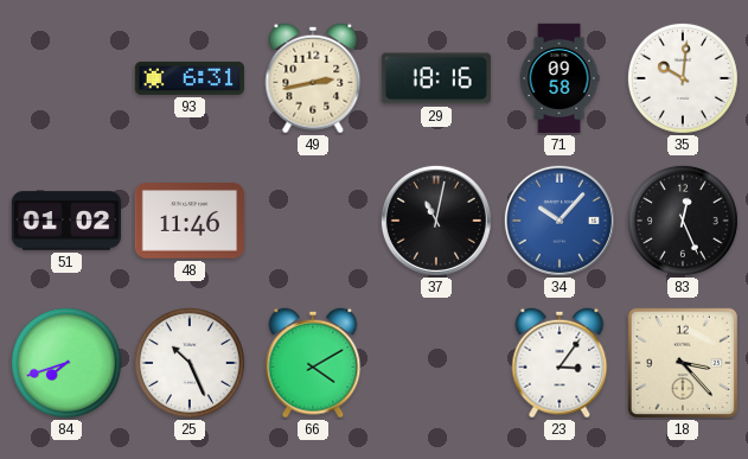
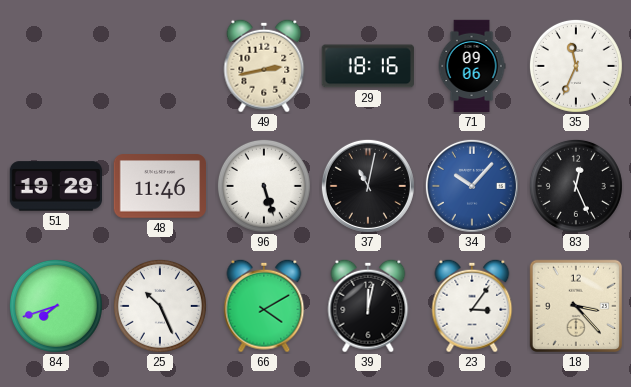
93: 6:31 -> none (190, 78)
71: 09:58 -> 09:06 (472, 66)
35: 10:01 -> 11:34 (576, 66)
51: 01:02 -> 19:29 (56, 186)
96: none -> 5:27 (264, 186)
39: none -> 12:02 (368, 306)
